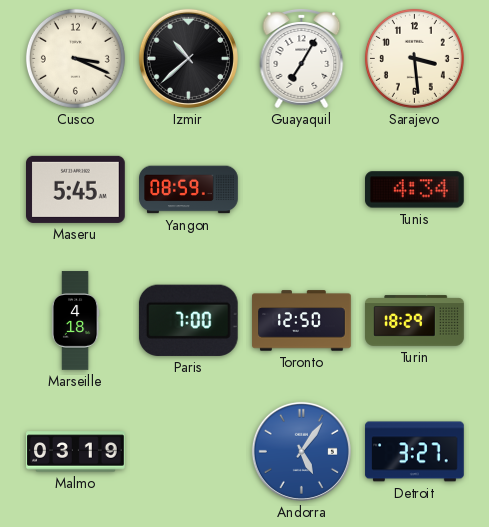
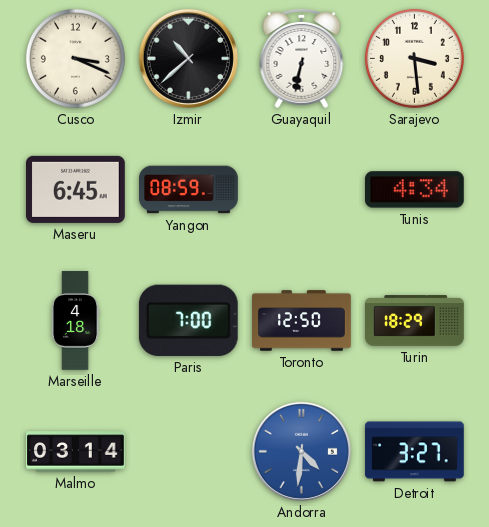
Guayaquil: 7:05 -> 6:32 (302, 59)
Maseru: 5:45 -> 6:45 (76, 189)
Malmo: 03:19 -> 03:14 (76, 452)
Andorra: 5:06 -> 4:31 (301, 451)
